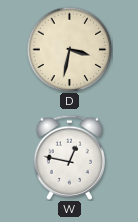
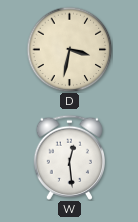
W: 12:47 -> 12:29 (69, 157)
